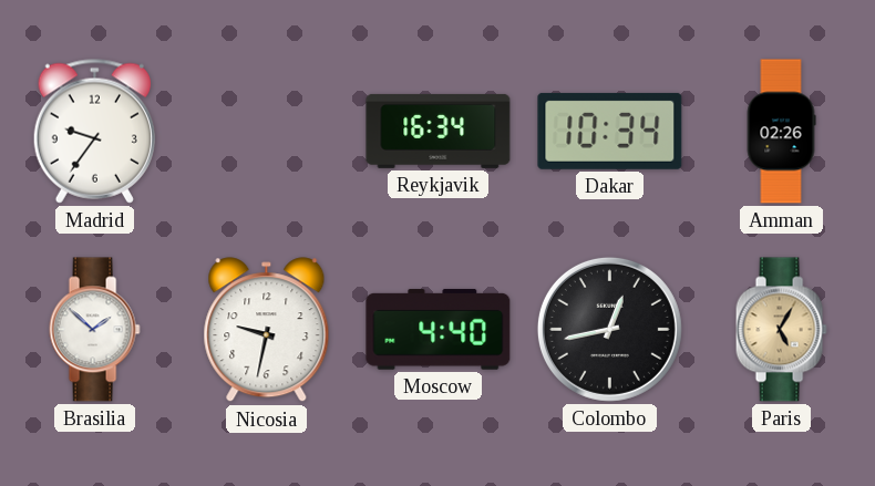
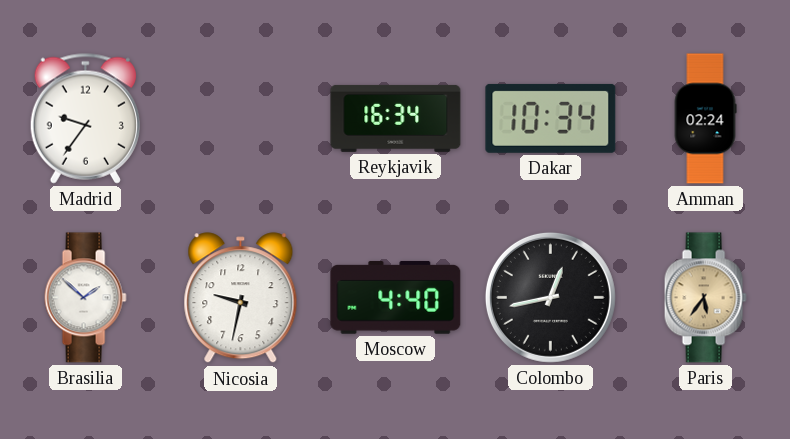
Amman: 02:26 -> 02:24 (705, 119)
Paris: 5:05 -> 5:36 (705, 298)
